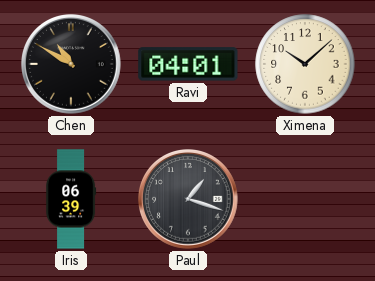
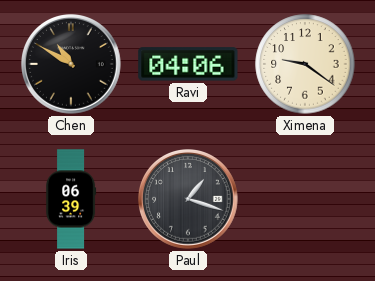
Ravi: 04:01 -> 04:06 (188, 64)
Ximena: 10:08 -> 9:21 (305, 64)
